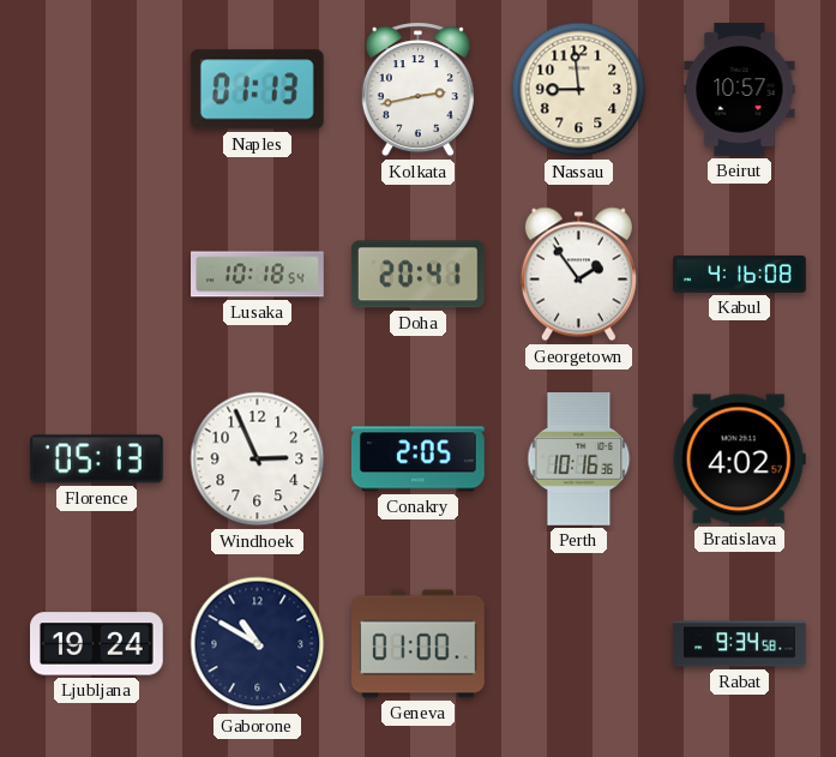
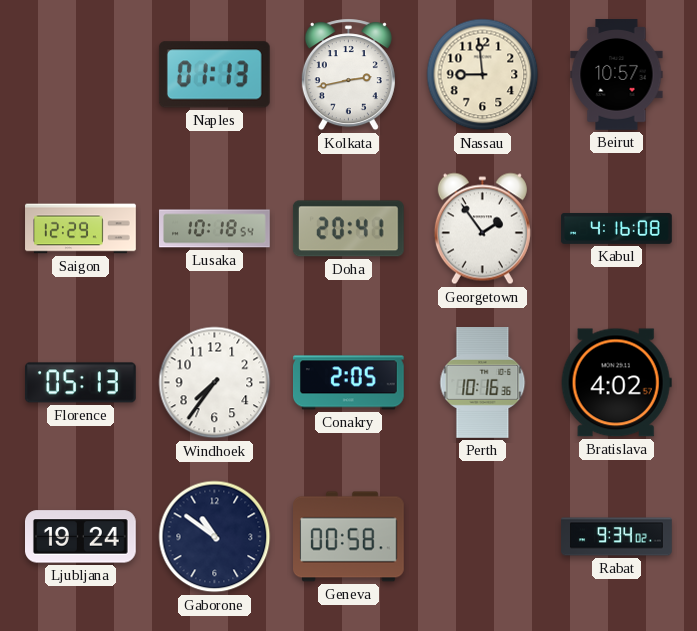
Saigon: none -> 12:29 (81, 229)
Windhoek: 2:56 -> 7:36 (215, 383)
Gaborone: 10:50 -> 10:51 (215, 537)
Geneva: 01:00 -> 00:58 (349, 537)
Rabat: 9:34:58 -> 9:34:02 (617, 537)
